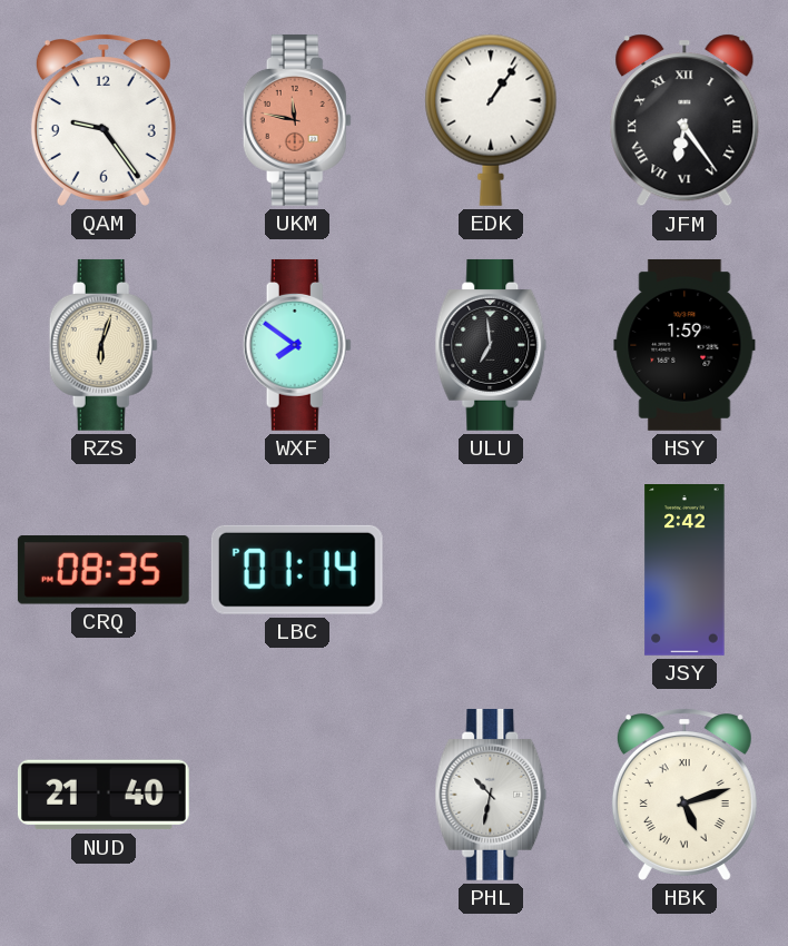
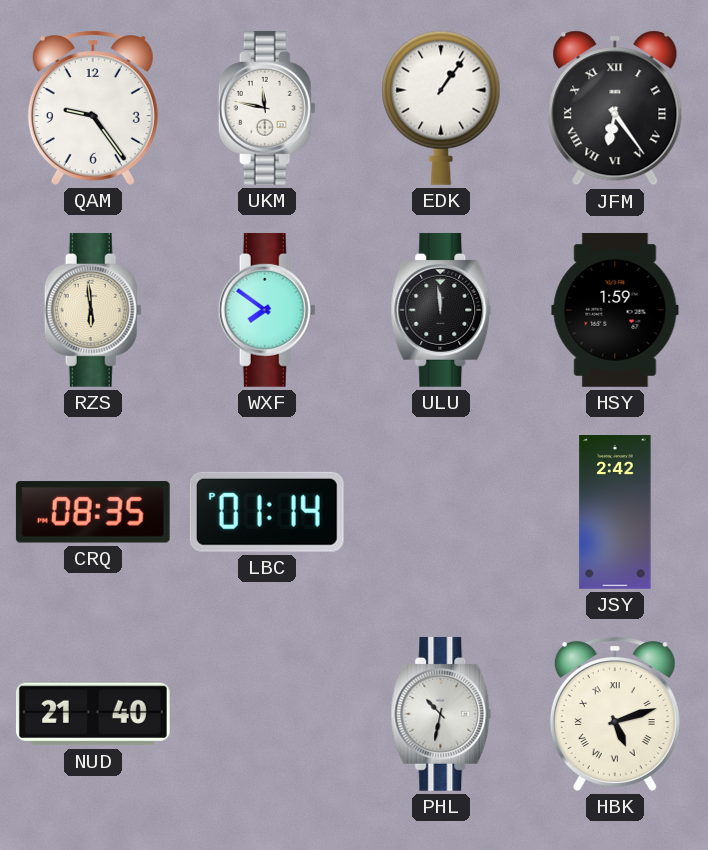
UKM dial: salmon -> white (267, 108)
RZS: 6:03 -> 5:59 (93, 310)
ULU: 6:59 -> 11:59 (441, 310)
